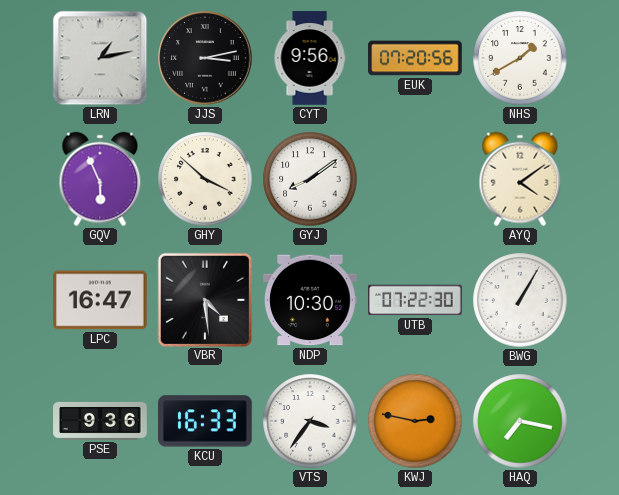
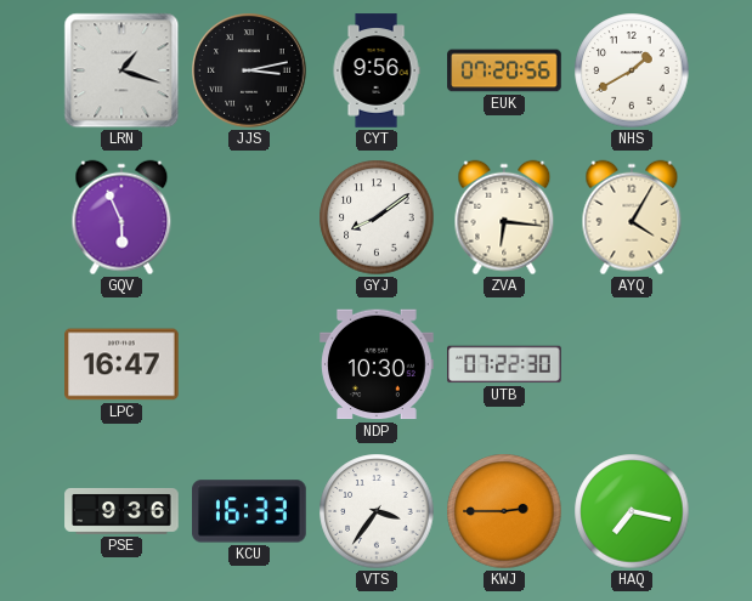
LRN: 1:13 -> 1:18 (121, 70)
GHY: 3:52 -> none (205, 179)
ZVA: none -> 6:16 (504, 217)
AYQ: 4:09 -> 4:05 (632, 217)
VBR: 4:29 -> none (204, 299)
BWG: 1:05 -> none (520, 300)
KWJ: 2:47 -> 2:45 (504, 511)
